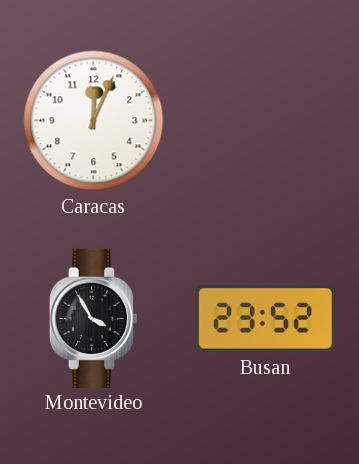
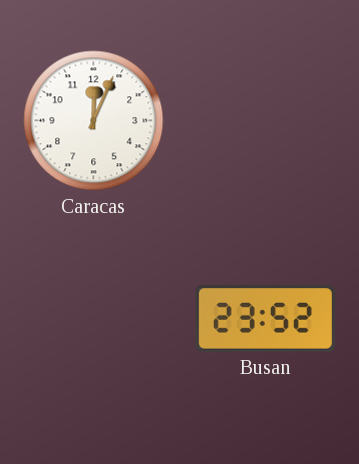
Montevideo: 3:55 -> none (94, 318)
